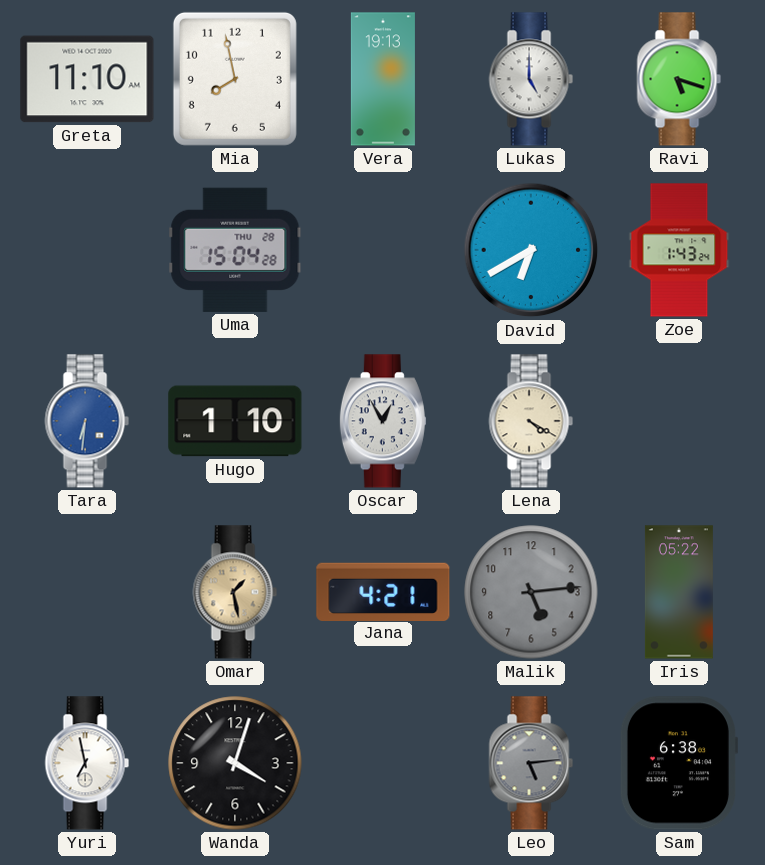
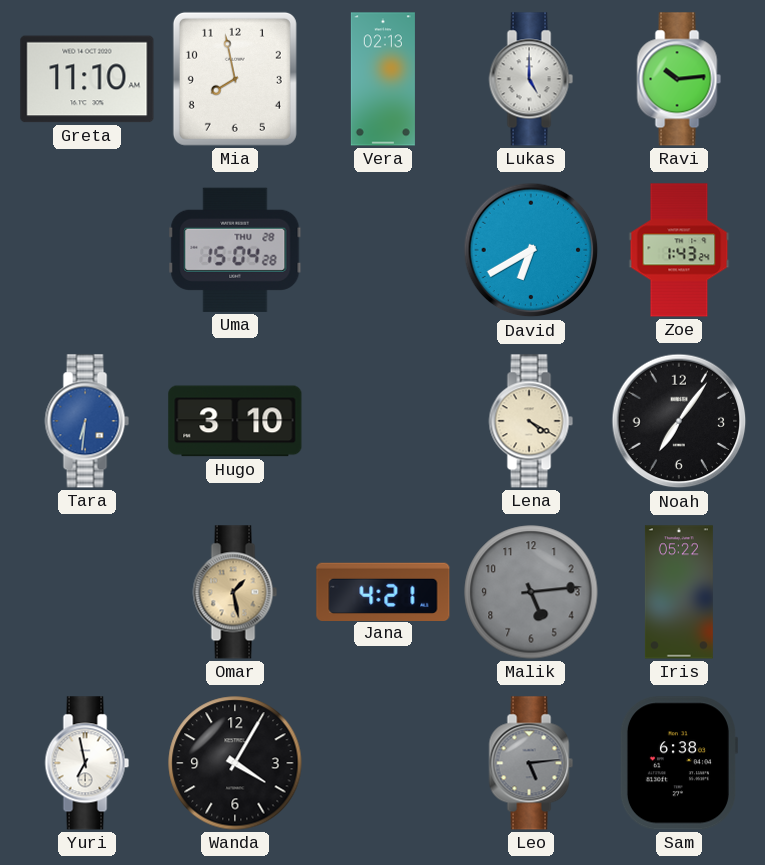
Vera: 19:13 -> 02:13 (383, 79)
Ravi: 5:18 -> 10:14 (679, 79)
Hugo: 1:10 -> 3:10 (235, 421)
Oscar: 12:55 -> none (383, 421)
Noah: none -> 7:06 (679, 421)
Wanda: 4:03 -> 4:05 (235, 763)
